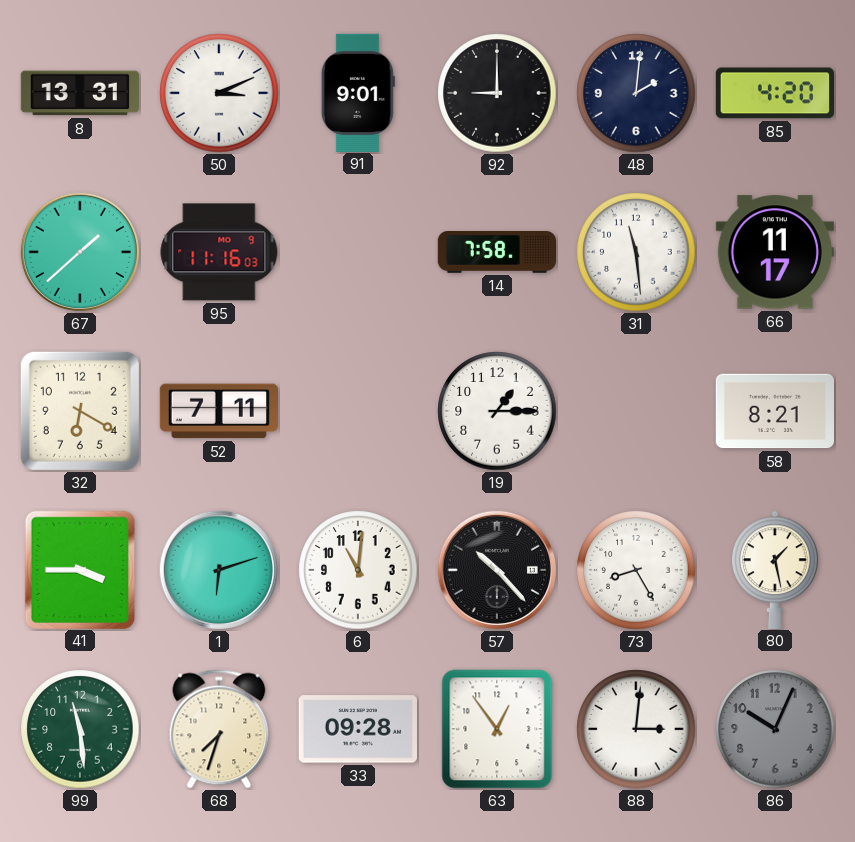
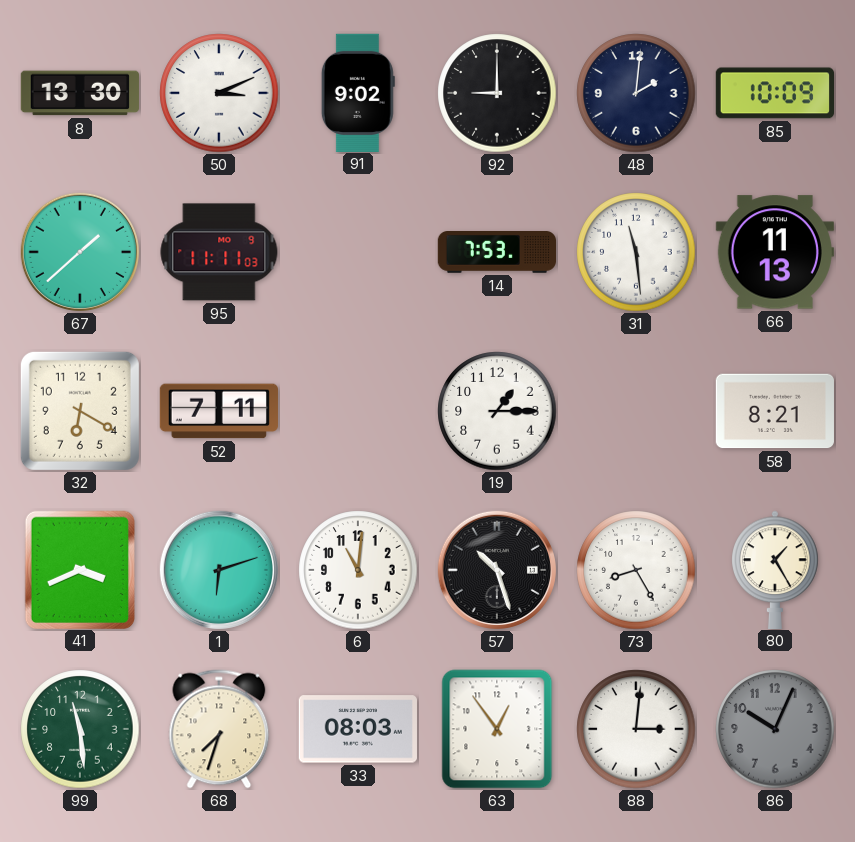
8: 13:31 -> 13:30 (79, 93)
91: 9:01 -> 9:02 (358, 92)
85: 4:20 -> 10:09 (774, 93)
95: 11:16 -> 11:11 (219, 252)
14: 7:58 -> 7:53 (496, 253)
66: 11:17 -> 11:13 (775, 252)
41: 3:45 -> 3:41 (80, 569)
57: 10:23 -> 10:27 (497, 570)
80: 1:28 -> 1:25 (775, 569)
33: 09:28 -> 08:03 (358, 729)
